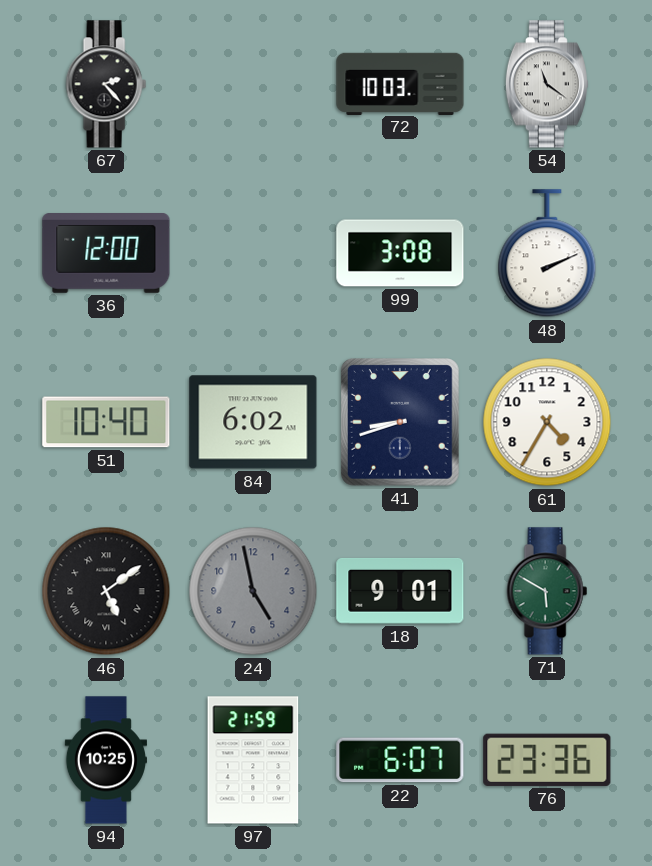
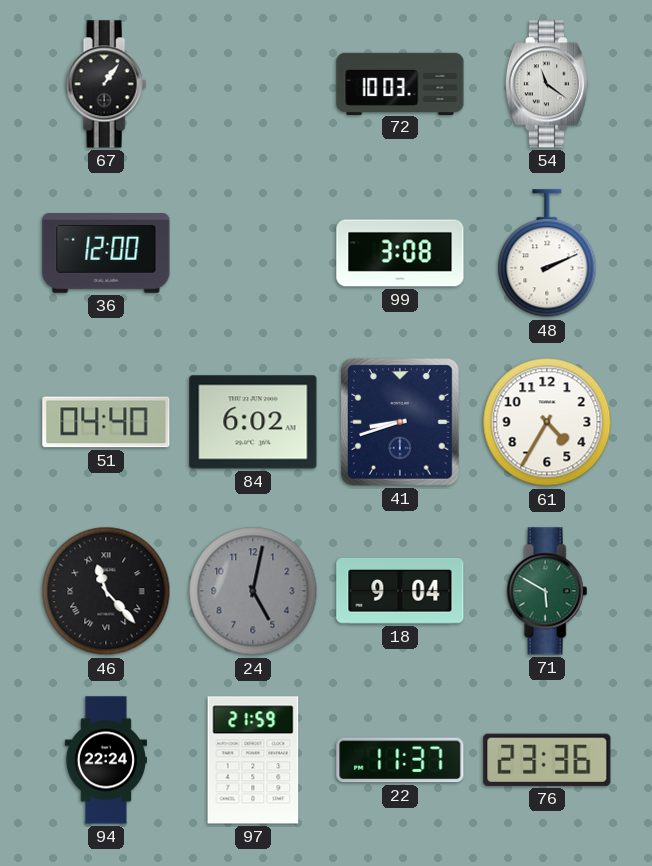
67: 2:23 -> 1:06 (106, 84)
51: 10:40 -> 04:40 (106, 422)
46: 5:09 -> 11:23 (106, 591)
24: 4:58 -> 5:02 (253, 591)
18: 9:01 -> 9:04 (400, 591)
94: 10:25 -> 22:24 (106, 760)
22: 6:07 -> 11:37 (400, 760)
